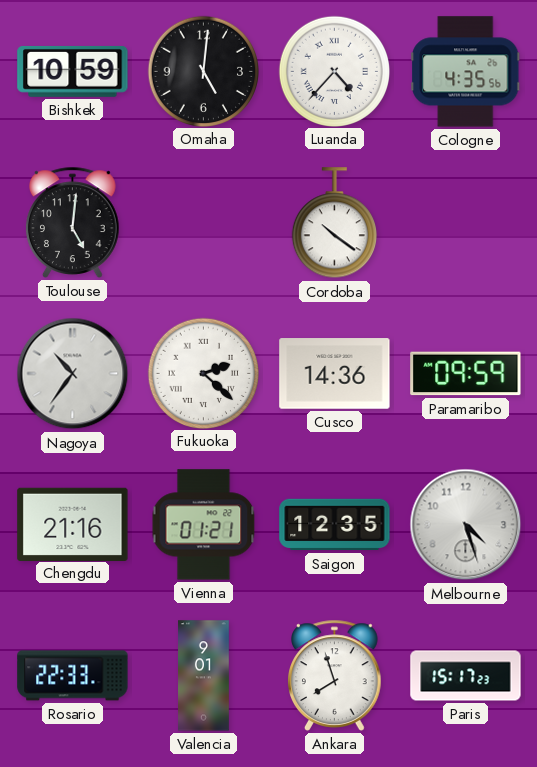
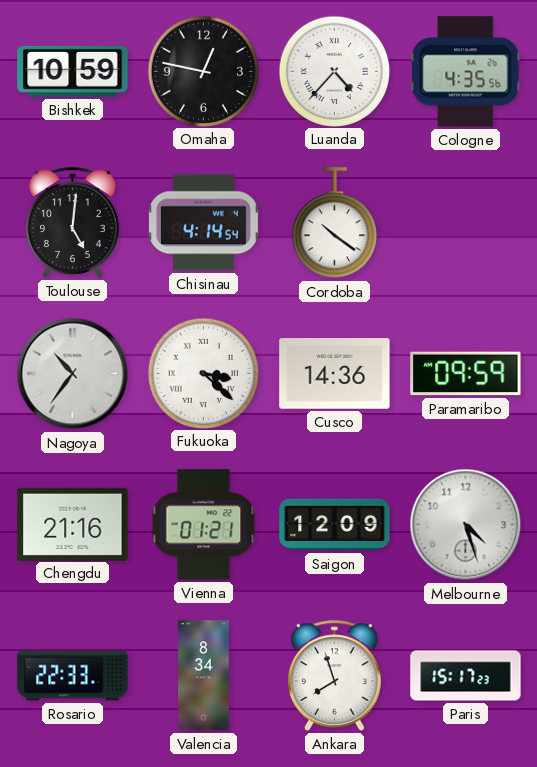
Omaha: 5:01 -> 12:47 (203, 71)
Chisinau: none -> 4:14 (204, 223)
Fukuoka: 2:22 -> 3:22 (203, 373)
Saigon: 12:35 -> 12:09 (335, 525)
Valencia: 9:01 -> 8:34 (204, 676)
